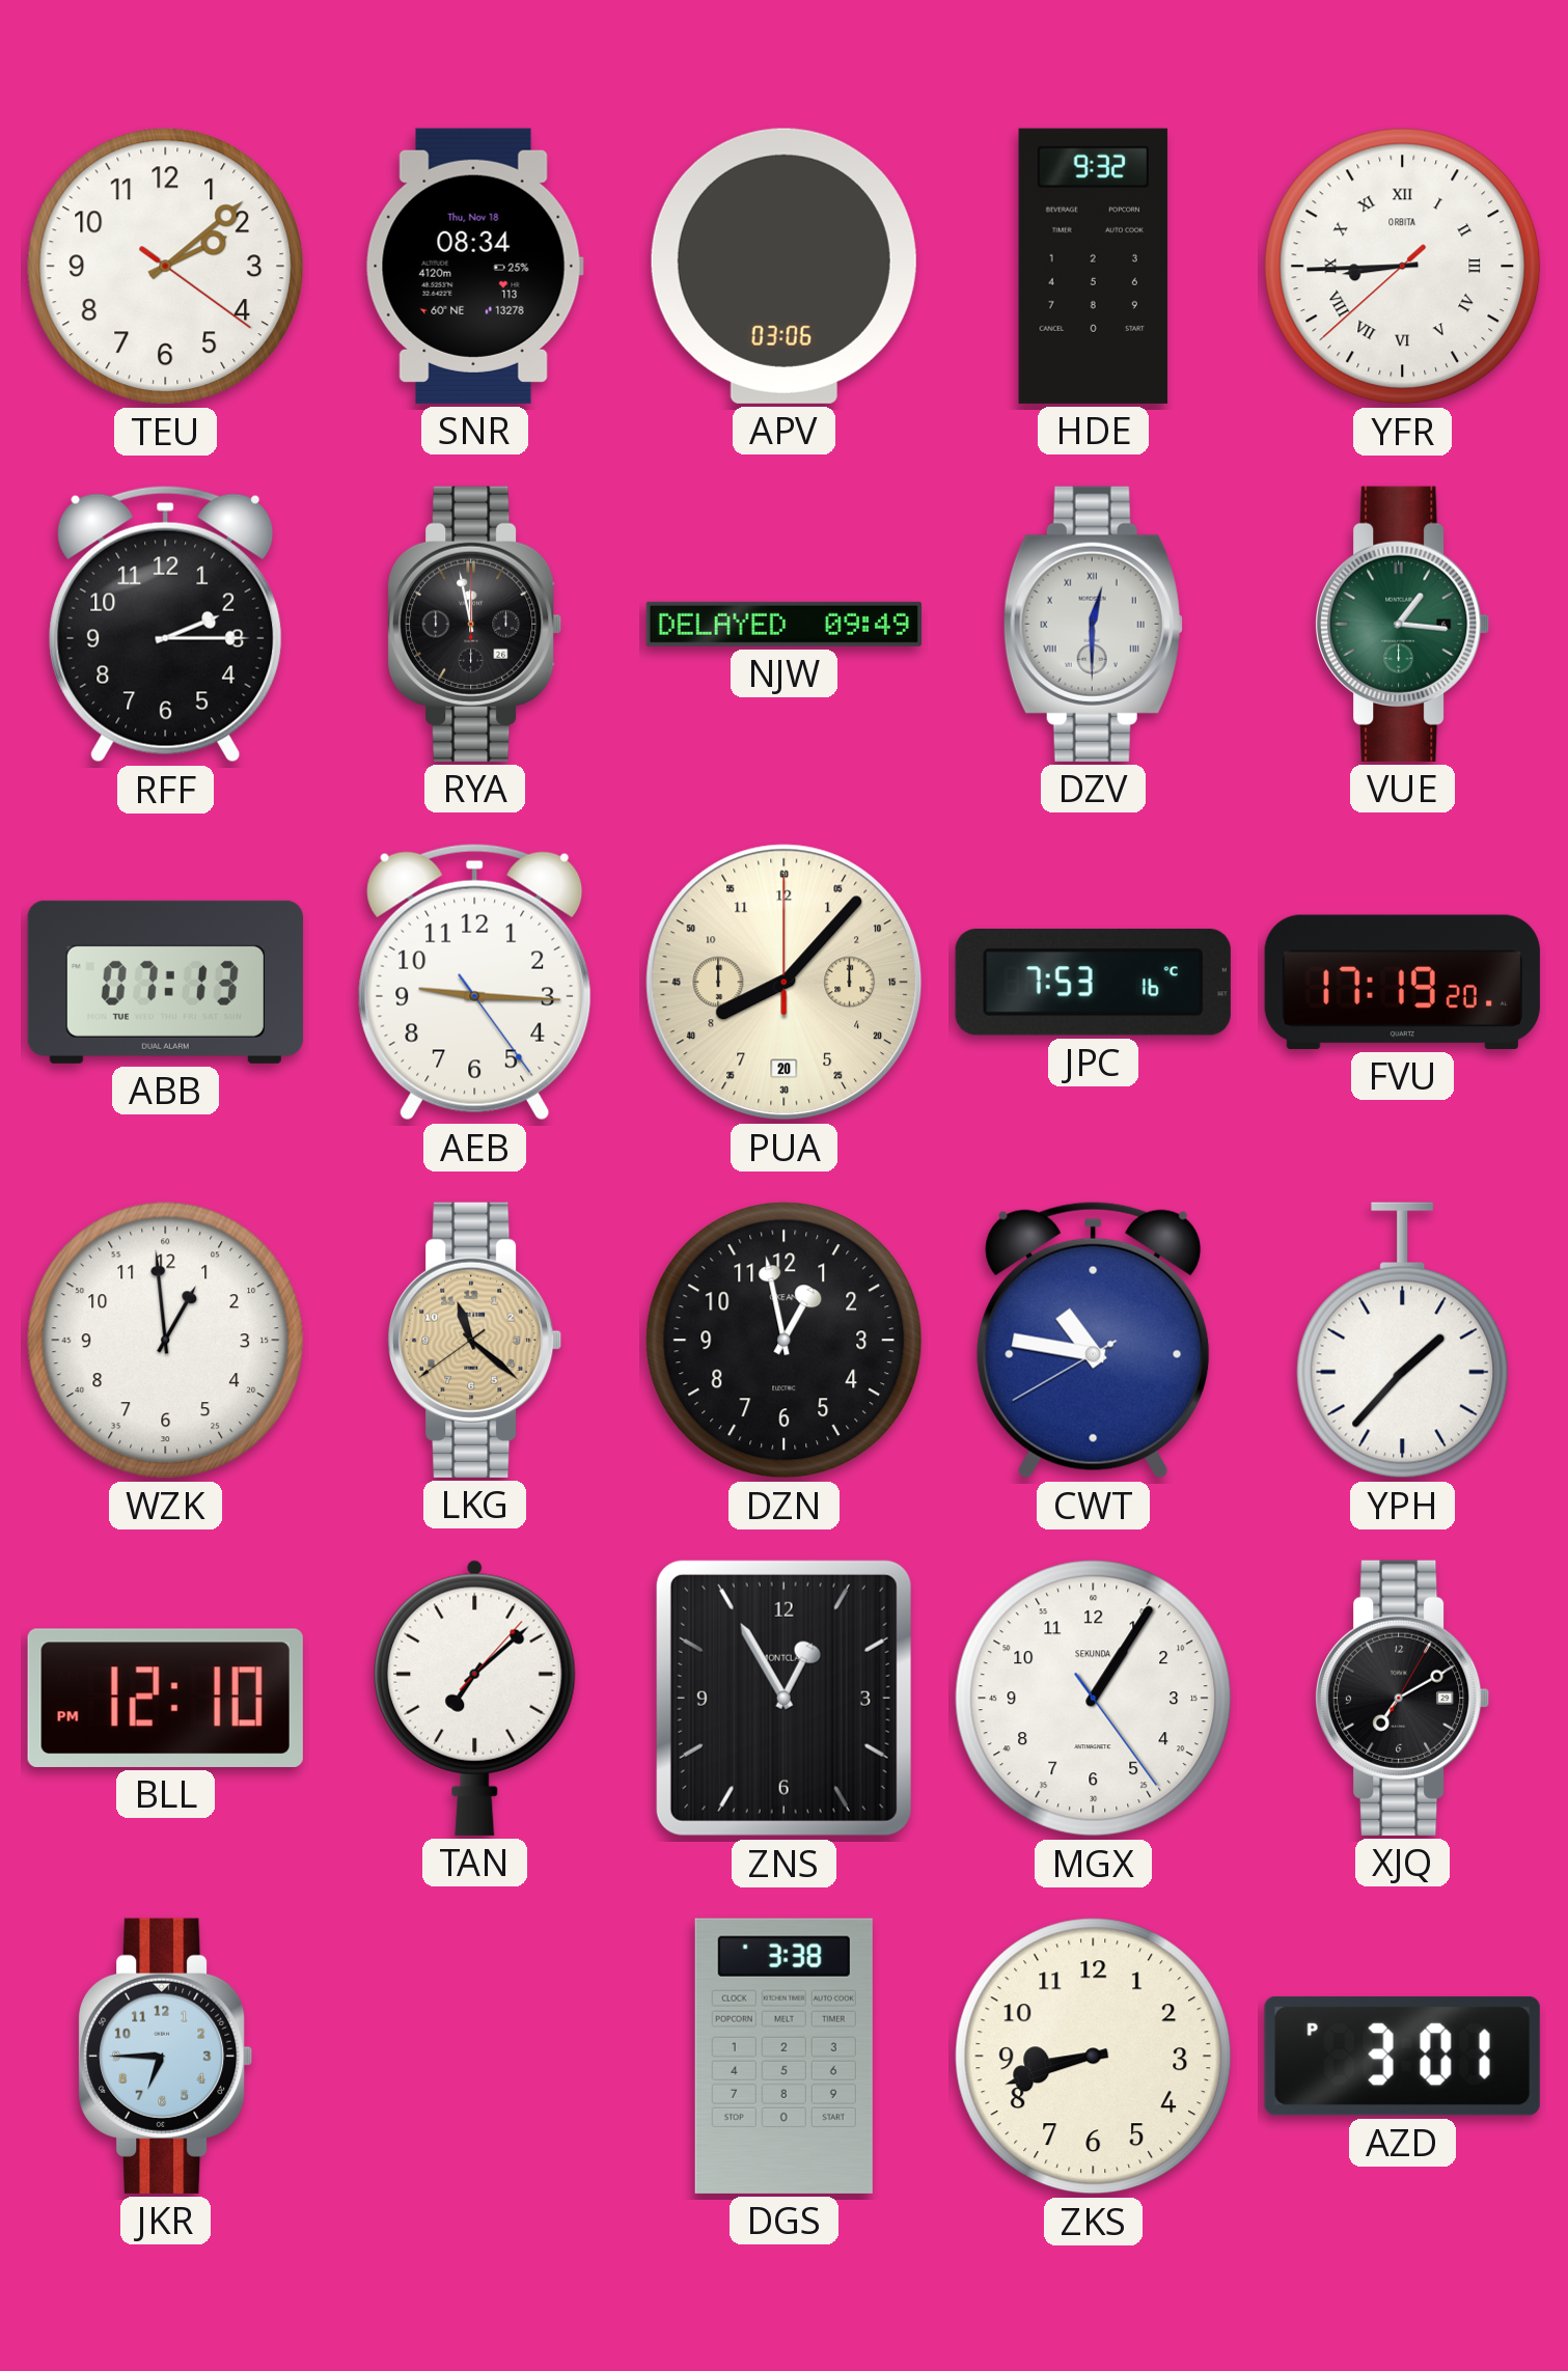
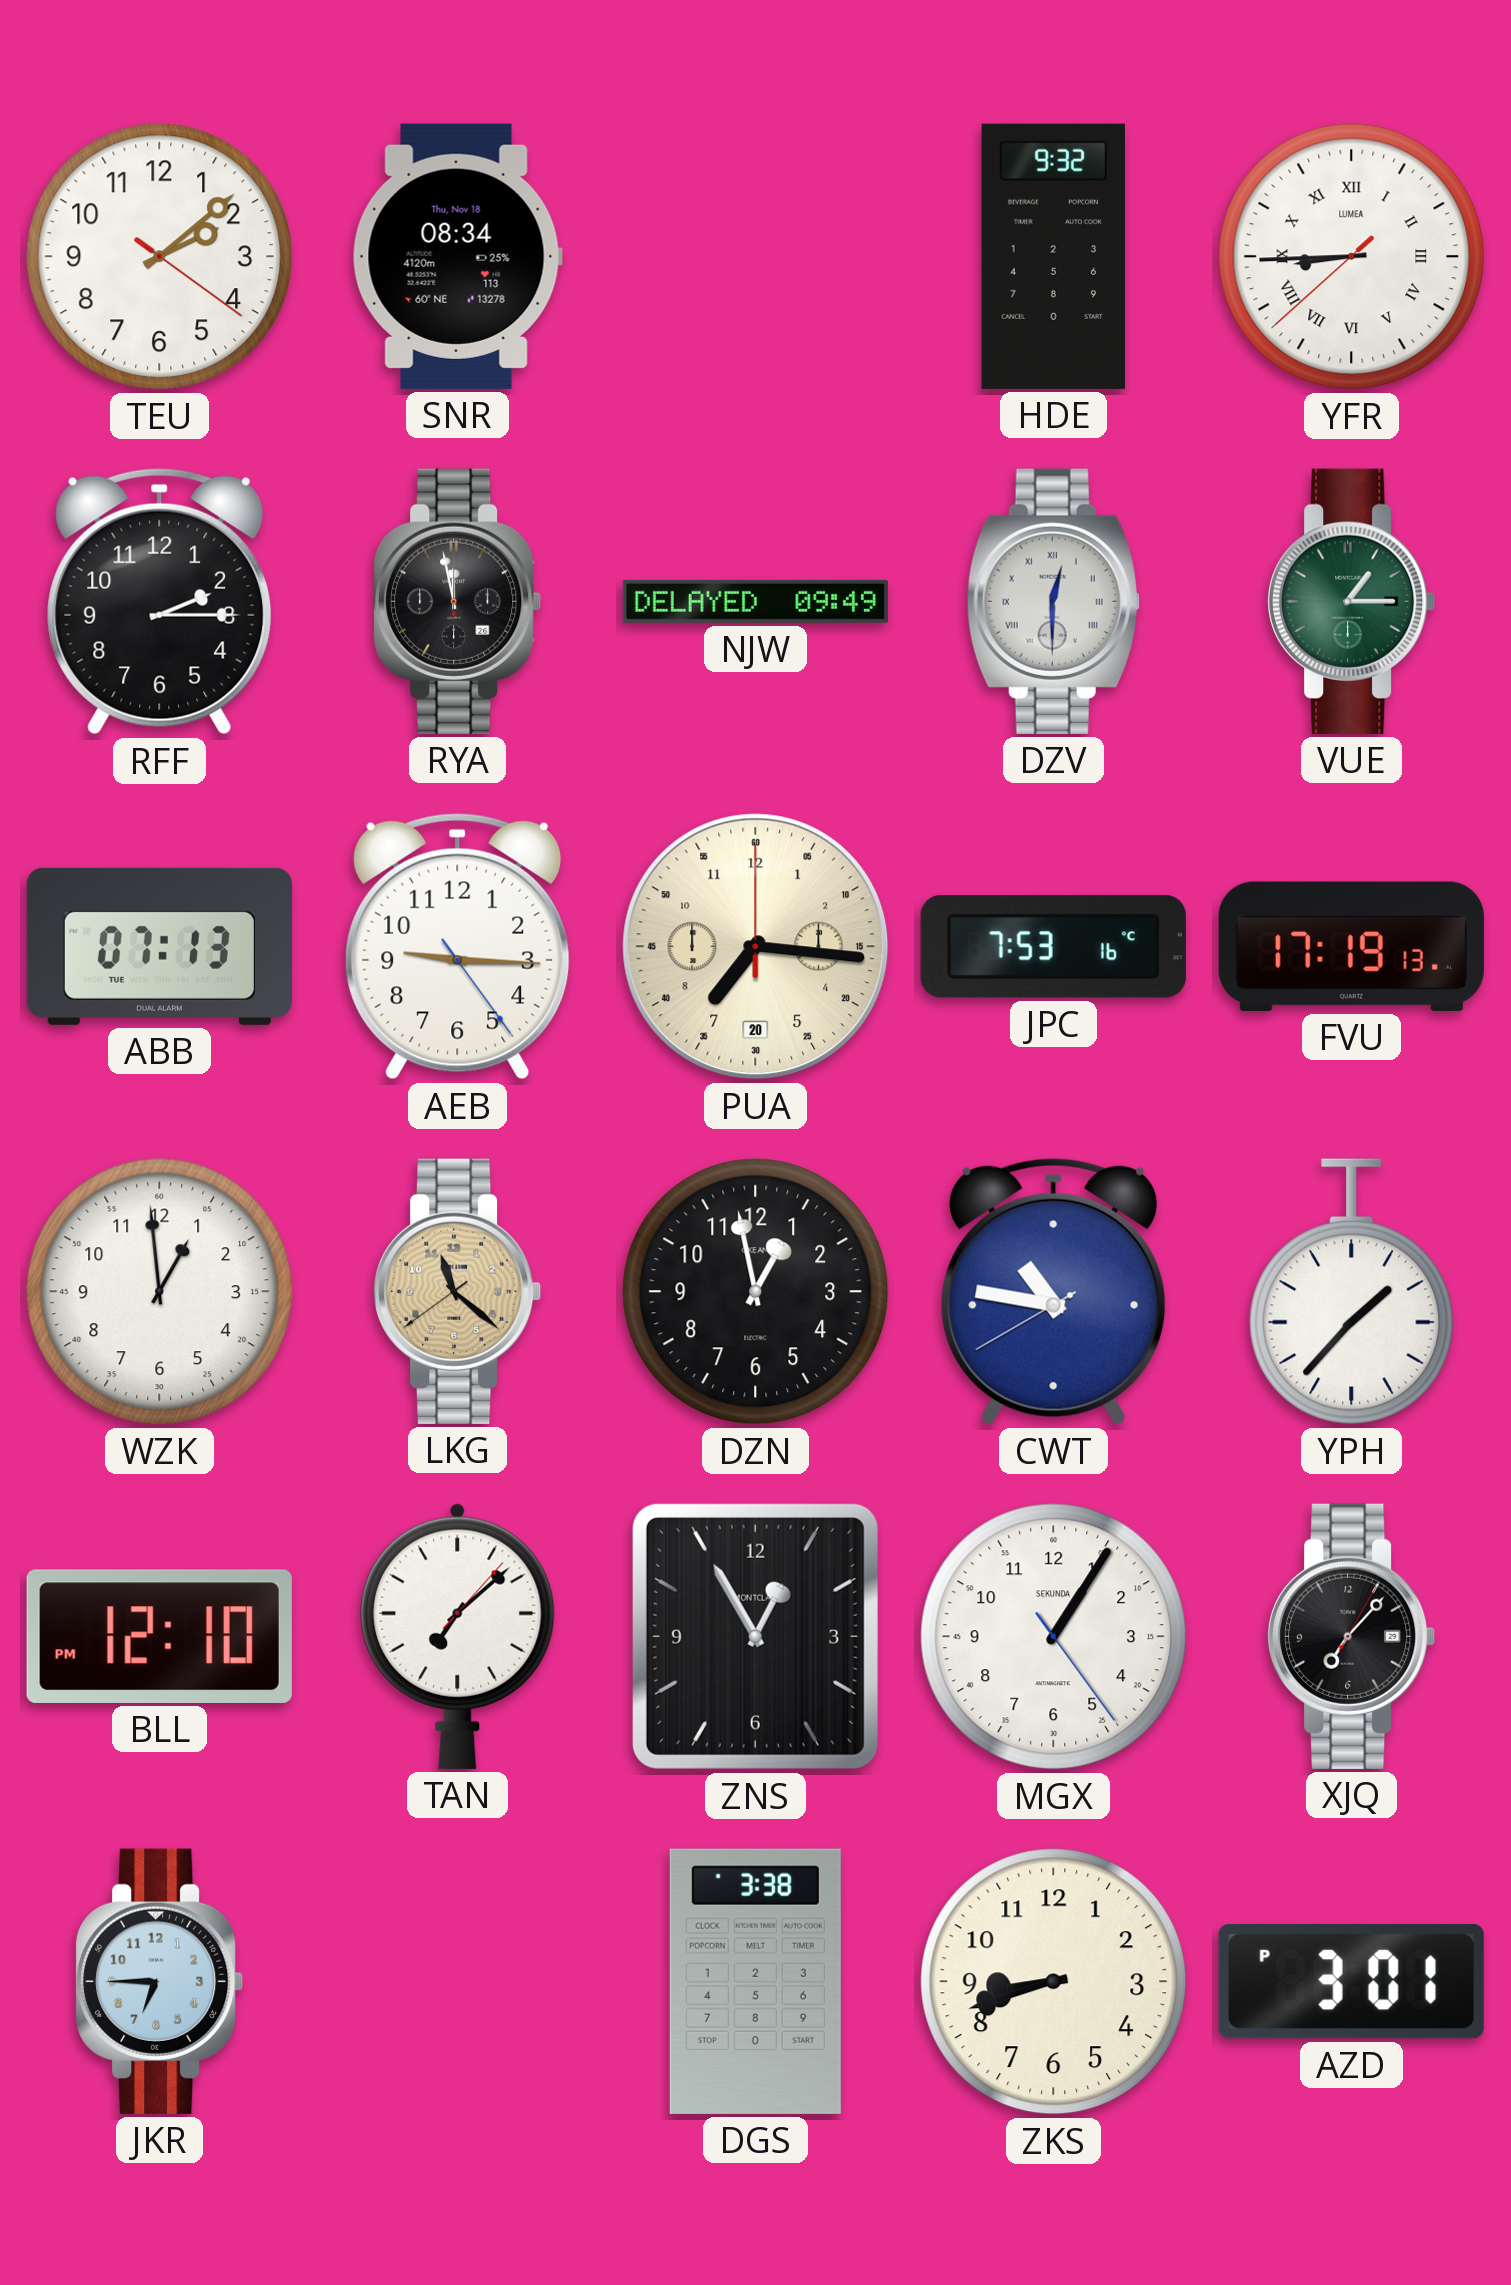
APV: 03:06 -> none (783, 266)
YFR brand: ORBITA -> LUMEA (1352, 257)
VUE: 1:16 -> 1:15 (1352, 601)
PUA: 8:07 -> 7:16 (756, 947)
FVU: 17:19:20 -> 17:19:13 (1351, 946)
XJQ: 7:10 -> 7:07 (1352, 1636)
